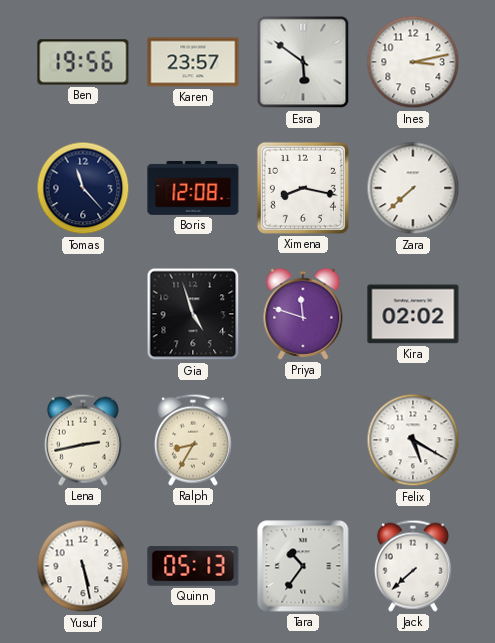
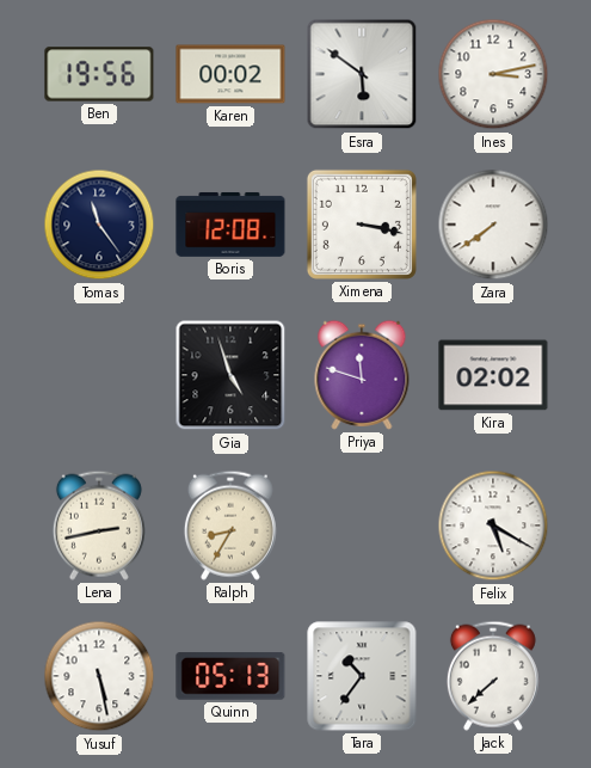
Karen: 23:57 -> 00:02 (230, 74)
Tomas: 11:23 -> 11:24 (99, 225)
Ximena: 8:17 -> 3:17 (362, 225)
Zara: 7:38 -> 7:39 (493, 225)
